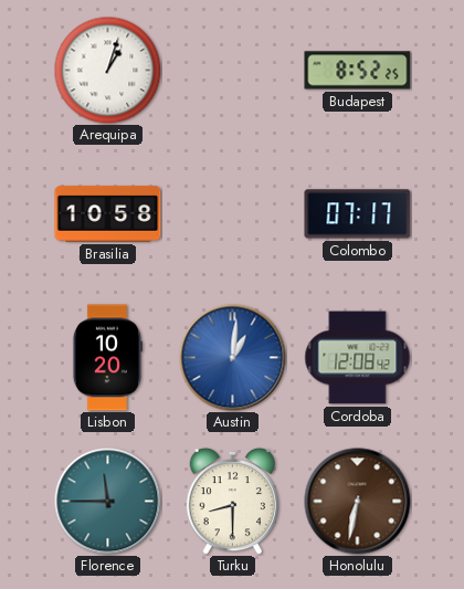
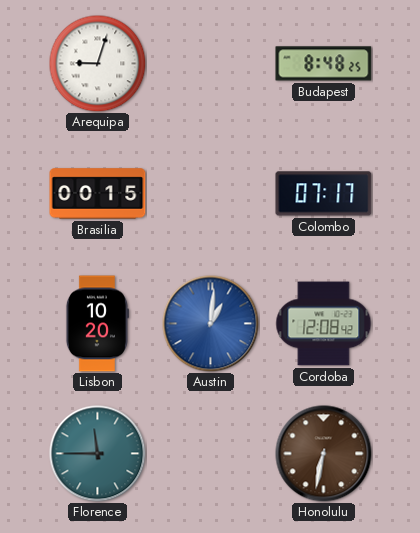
Arequipa: 1:03 -> 9:03 (97, 63)
Budapest: 8:52 -> 8:48 (324, 64)
Brasilia: 10:58 -> 00:15 (98, 194)
Turku: 8:30 -> none (232, 501)
